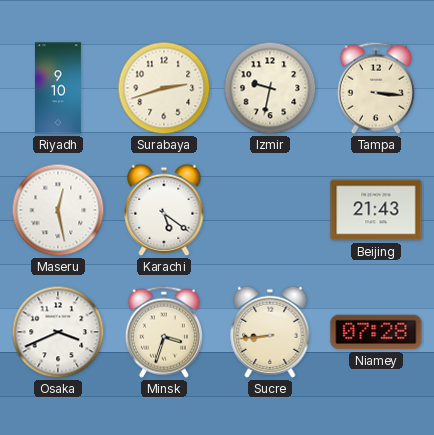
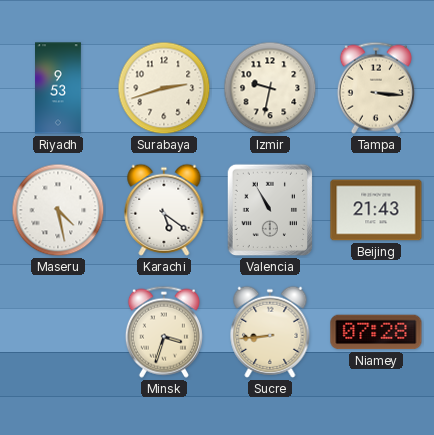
Riyadh: 9:10 -> 9:53 (59, 88)
Maseru: 12:28 -> 4:28 (58, 210)
Valencia: none -> 10:55 (270, 210)
Osaka: 3:41 -> none (58, 332)
